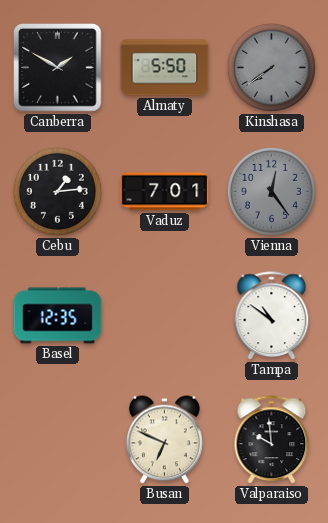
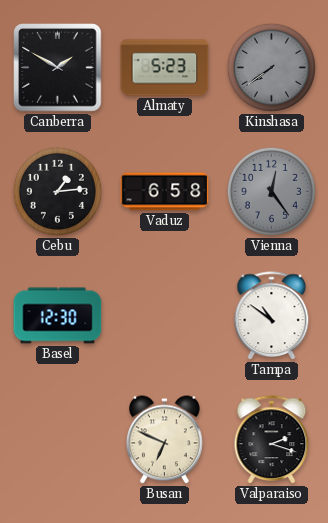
Almaty: 5:50 -> 5:23 (165, 68)
Vaduz: 7:01 -> 6:58 (165, 192)
Basel: 12:35 -> 12:30 (58, 316)
Valparaiso: 9:59 -> 2:18 (272, 440)
